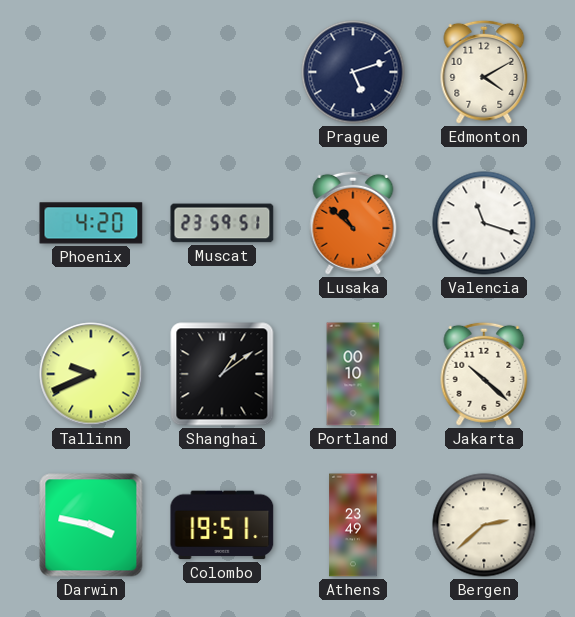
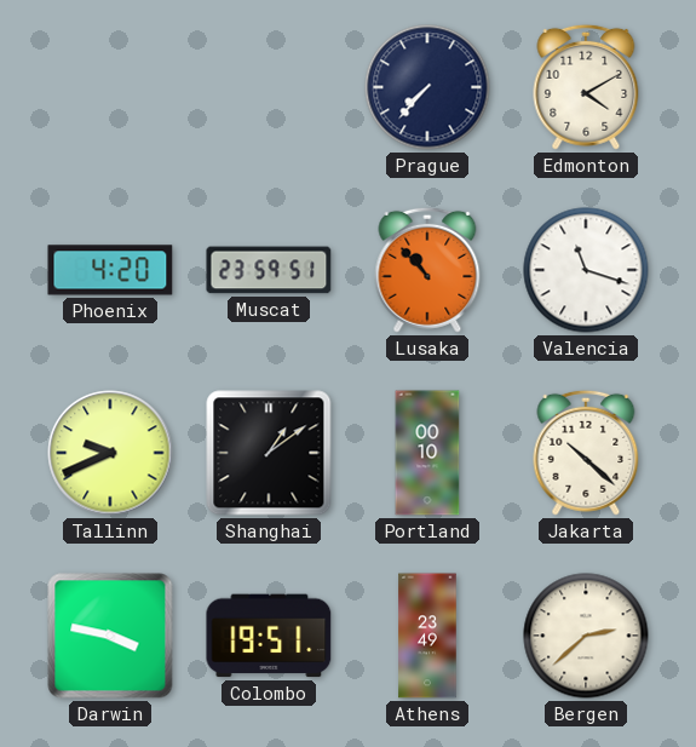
Prague: 5:12 -> 7:37 (427, 87)
Lusaka: 10:52 -> 10:53 (427, 270)
